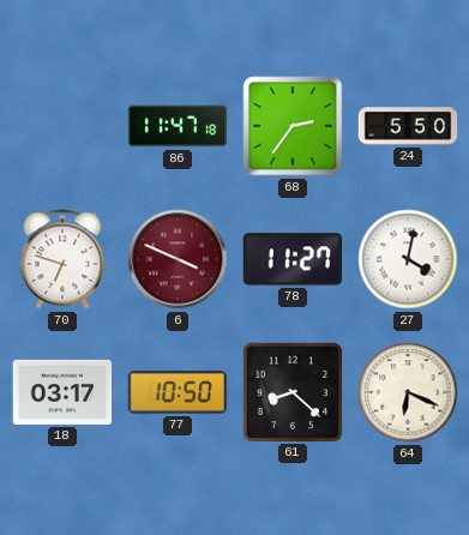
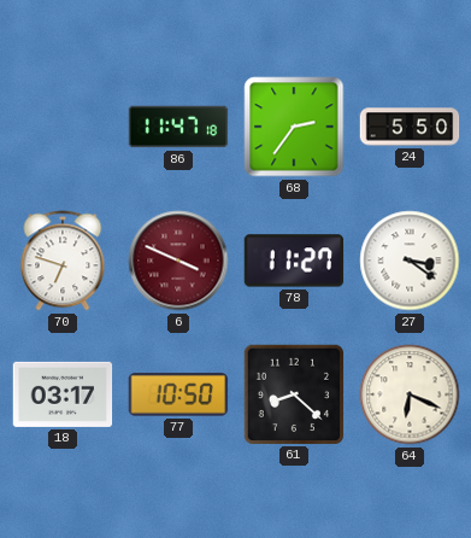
27: 4:02 -> 3:21 (410, 261)
